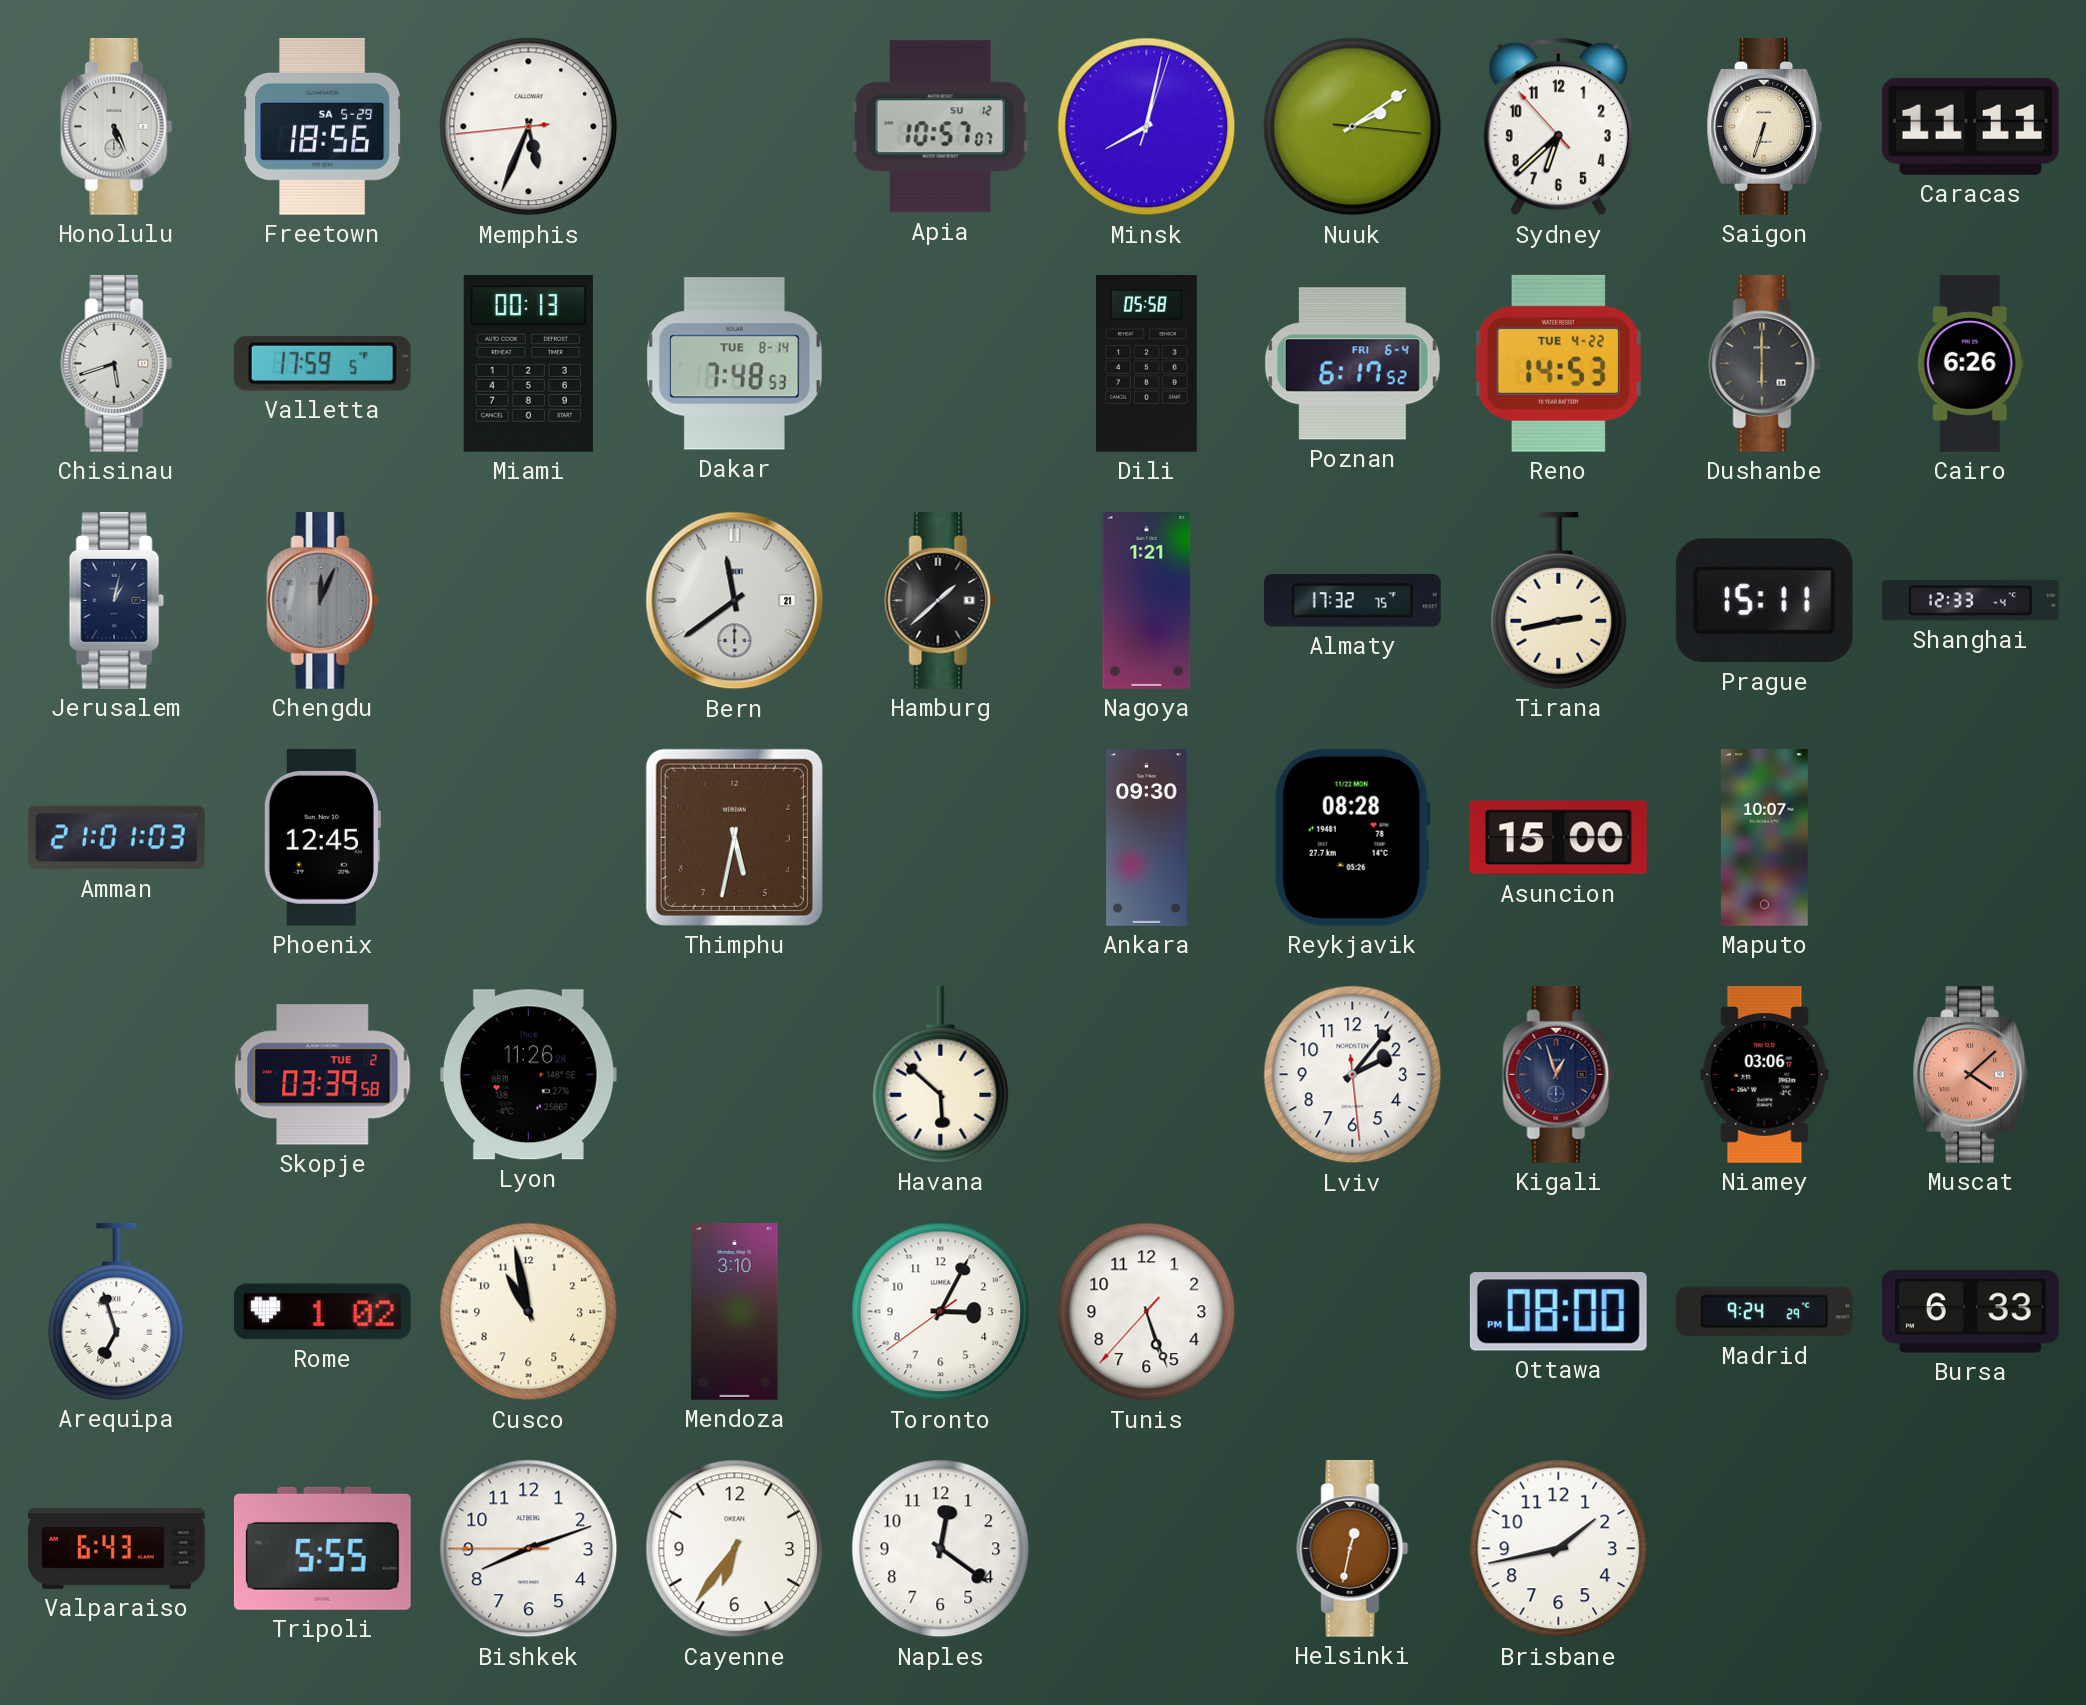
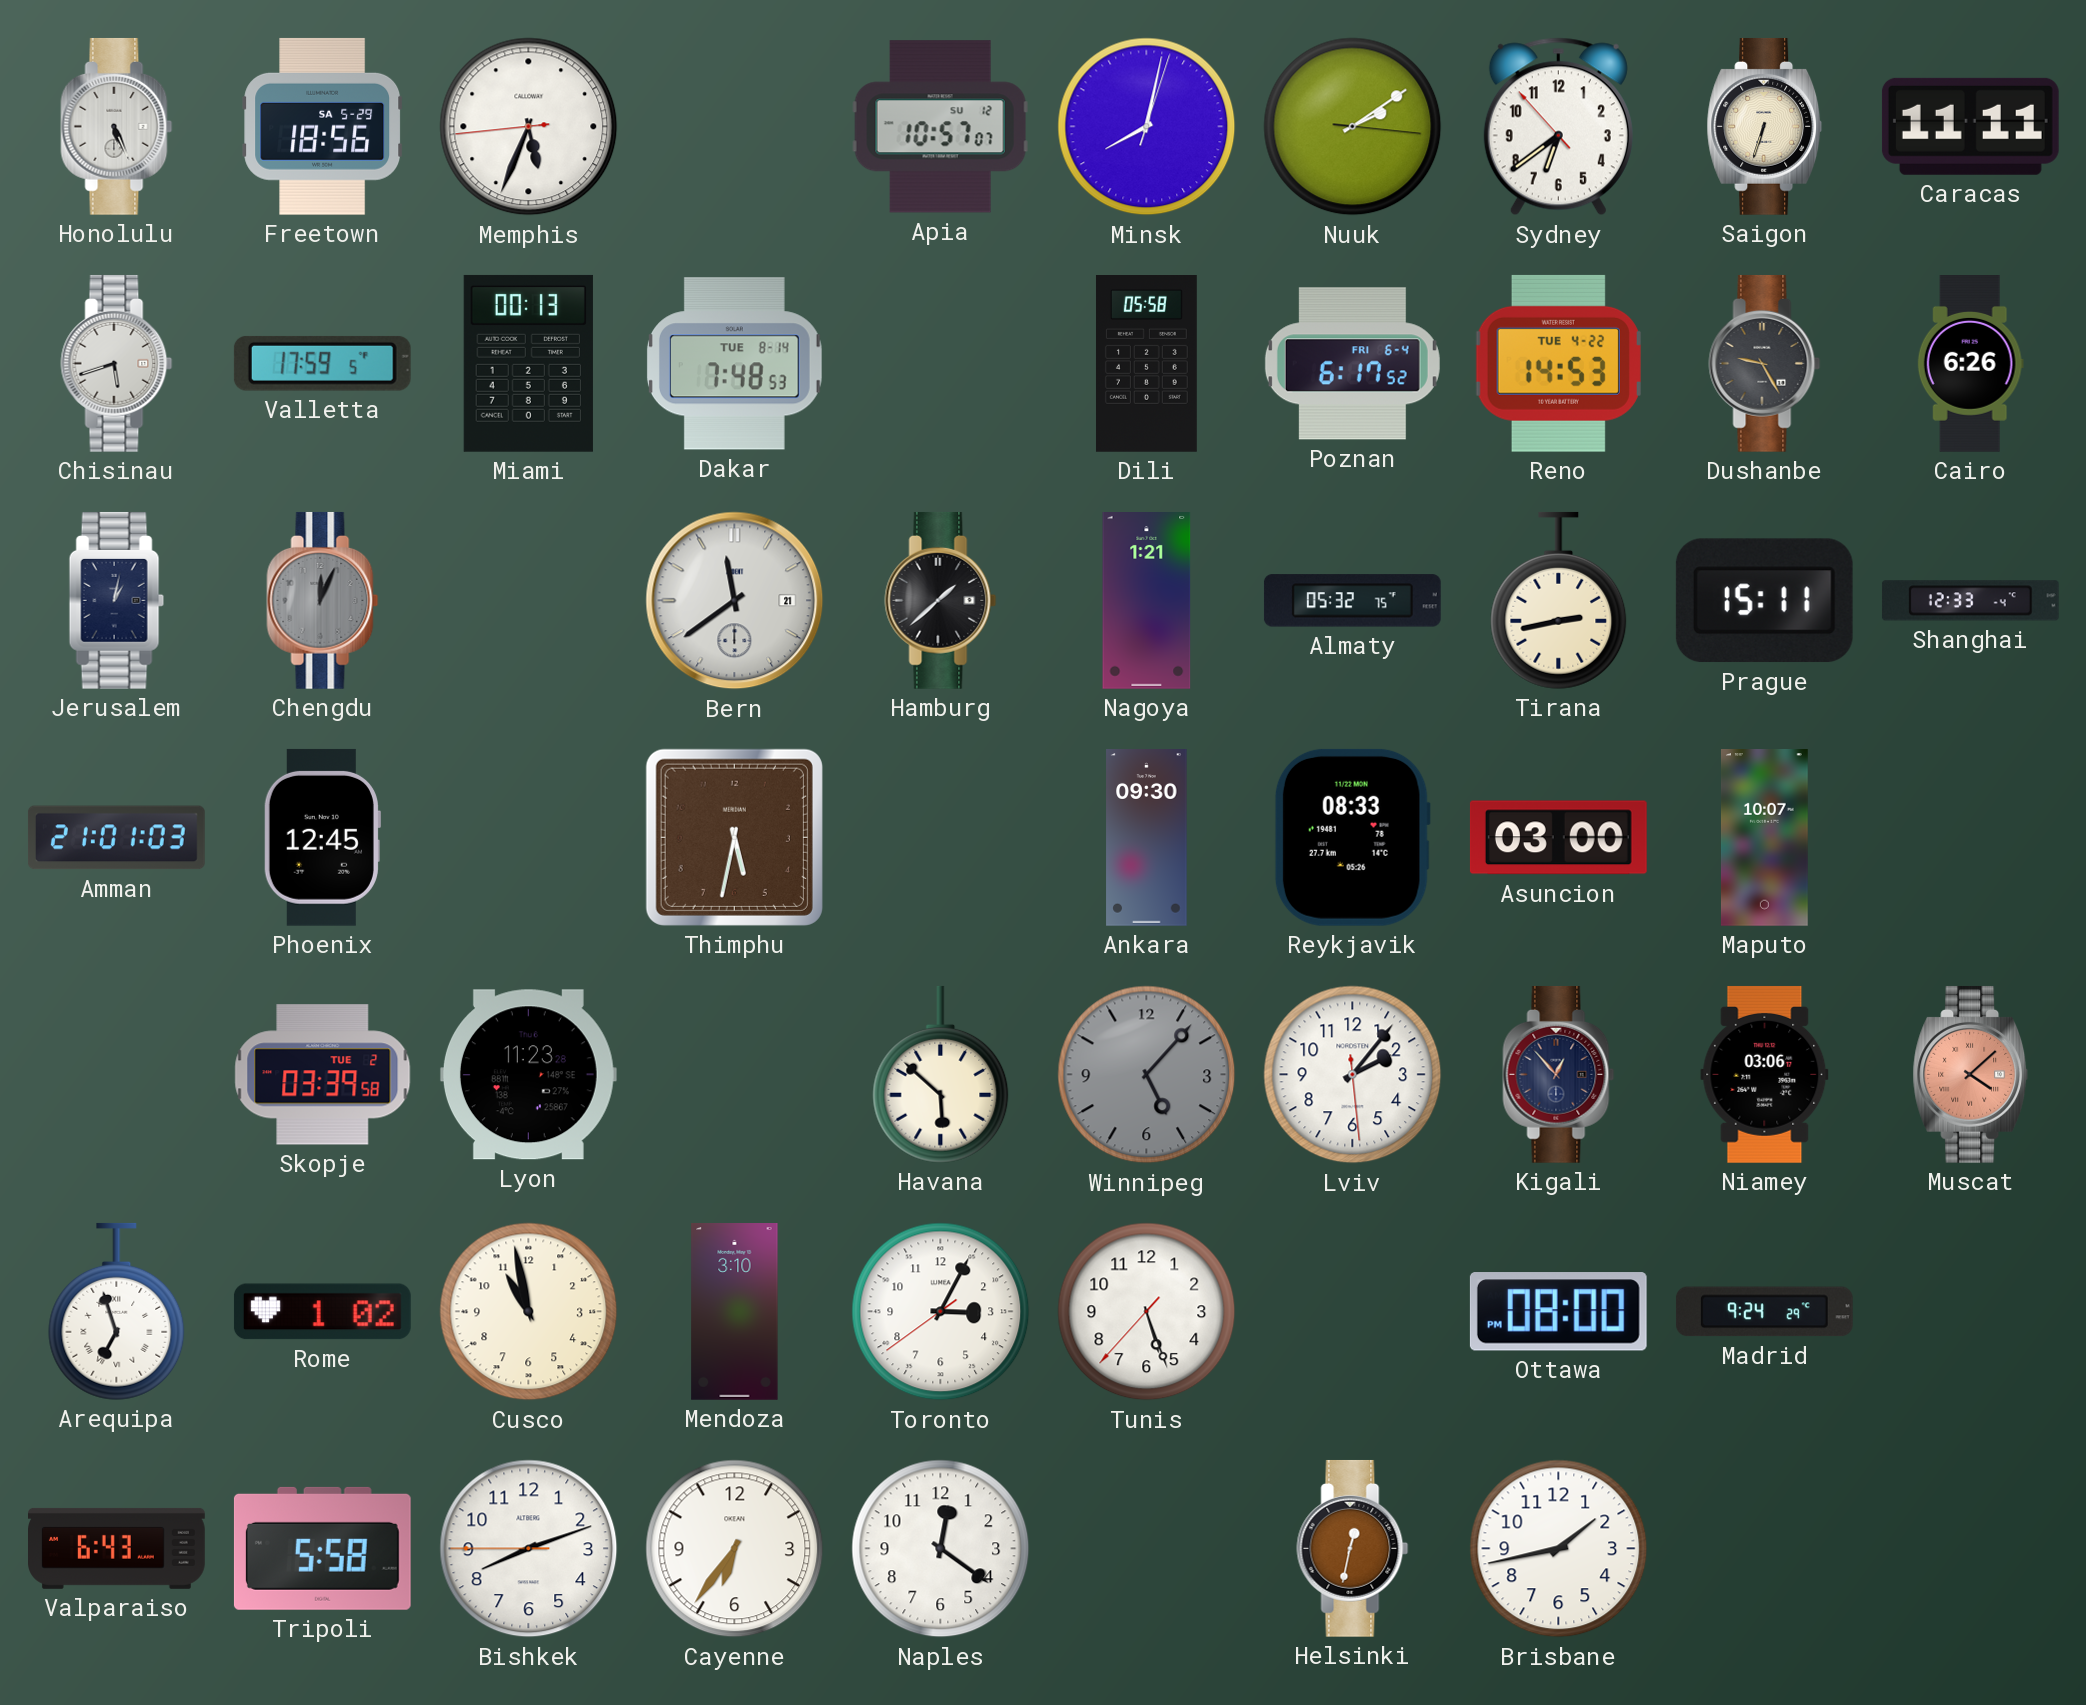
Sydney: 6:37 -> 6:38 (1558, 127)
Dushanbe: 6:00 -> 9:25 (1765, 363)
Almaty: 17:32 -> 05:32 (1352, 601)
Reykjavik: 08:28 -> 08:33 (1352, 837)
Asuncion: 15:00 -> 03:00 (1558, 838)
Lyon: 11:26 -> 11:23 (528, 1075)
Winnipeg: none -> 5:07 (1147, 1075)
Kigali: 12:57 -> 12:53 (1559, 1074)
Bursa: 6:33 -> none (1970, 1312)
Tripoli: 5:55 -> 5:58 (322, 1548)
